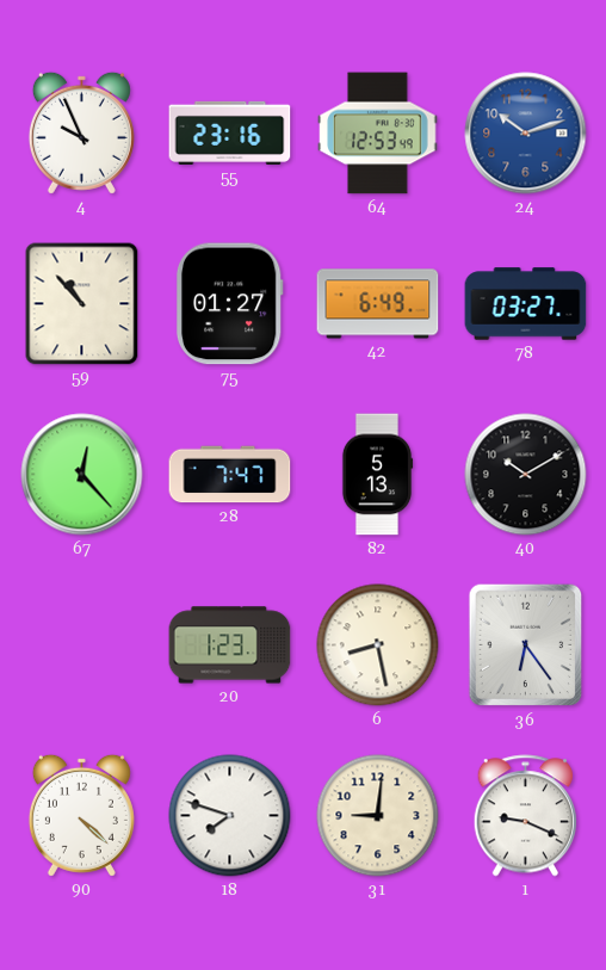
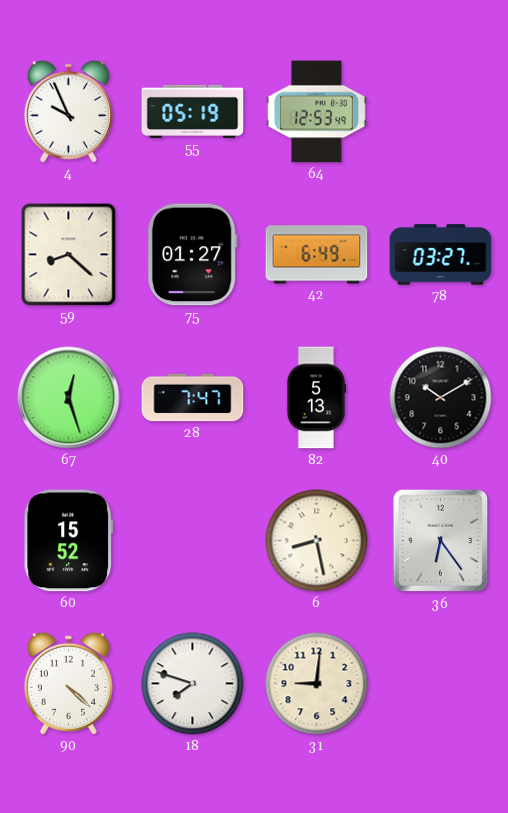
55: 23:16 -> 05:19 (193, 111)
24: 10:12 -> none (526, 134)
59: 10:53 -> 8:22 (69, 255)
67: 12:23 -> 12:27 (69, 398)
60: none -> 15:52 (69, 541)
20: 1:23 -> none (230, 645)
1: 9:19 -> none (525, 816)
